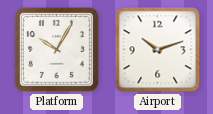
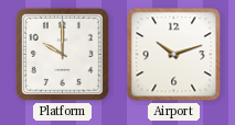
Platform: 10:05 -> 10:00 (62, 54)
